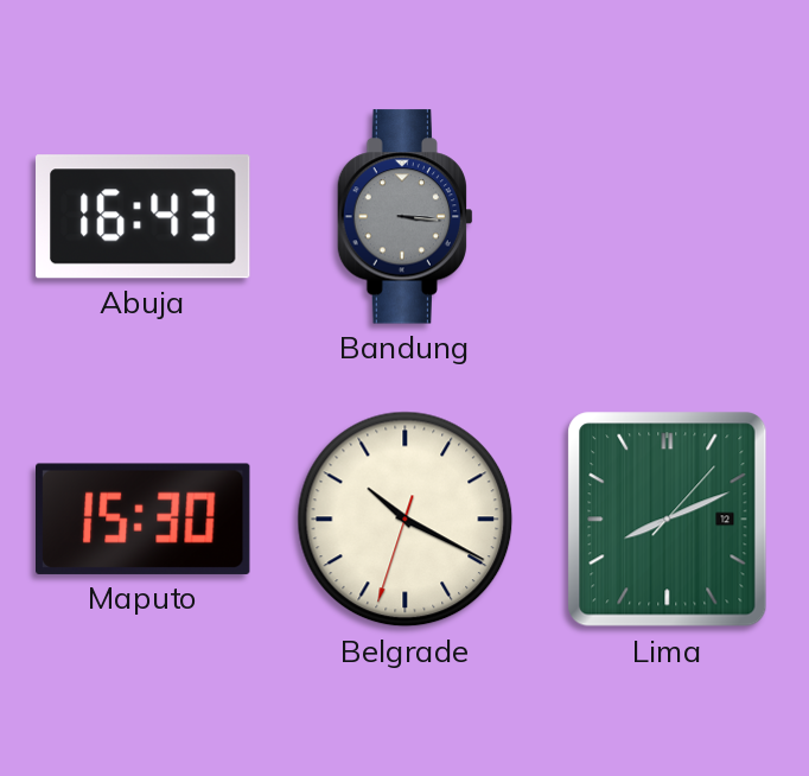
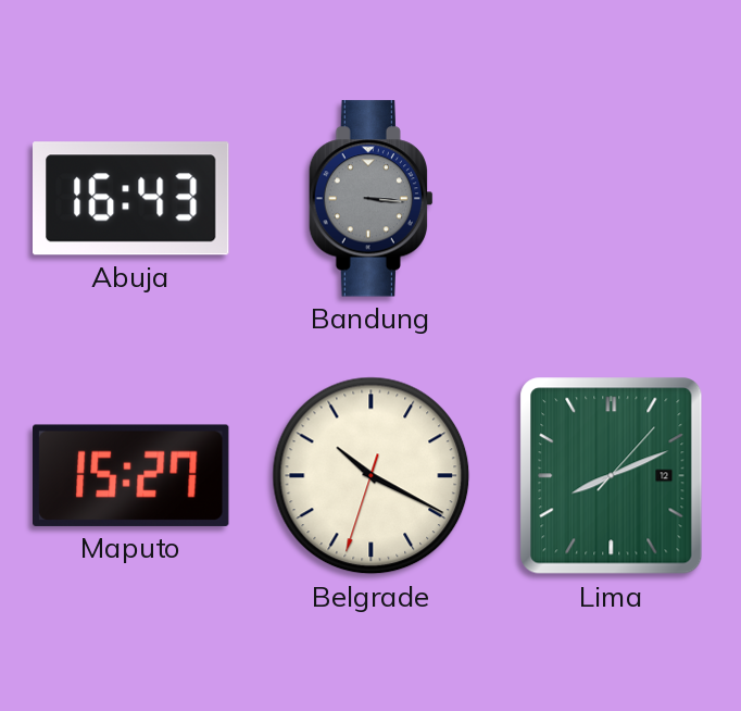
Maputo: 15:30 -> 15:27 (130, 475)
